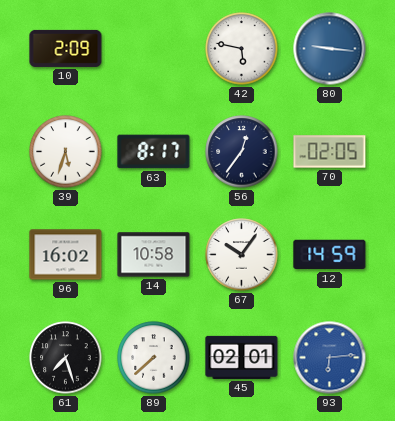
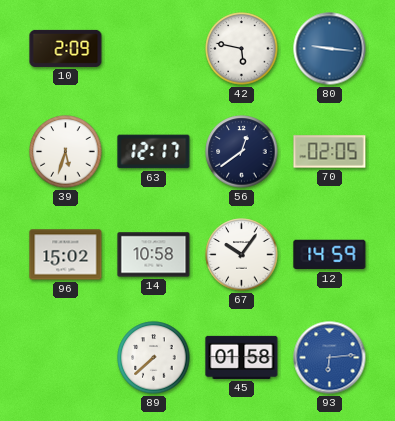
63: 8:17 -> 12:17 (154, 152)
56: 12:36 -> 12:39 (242, 152)
96: 16:02 -> 15:02 (66, 255)
61: 7:27 -> none (66, 358)
45: 02:01 -> 01:58 (242, 357)
